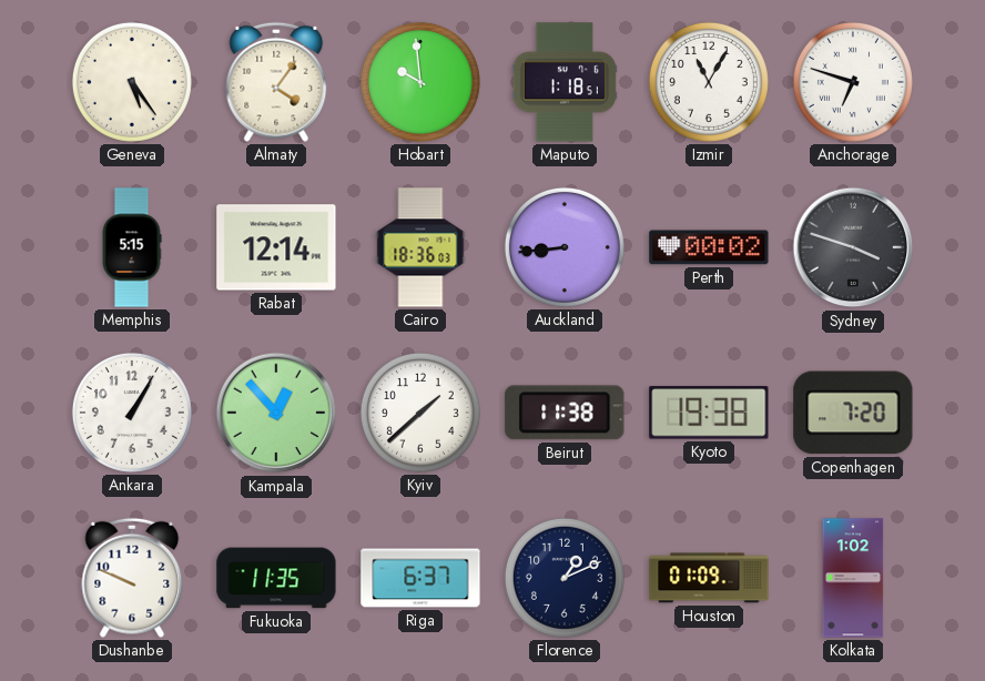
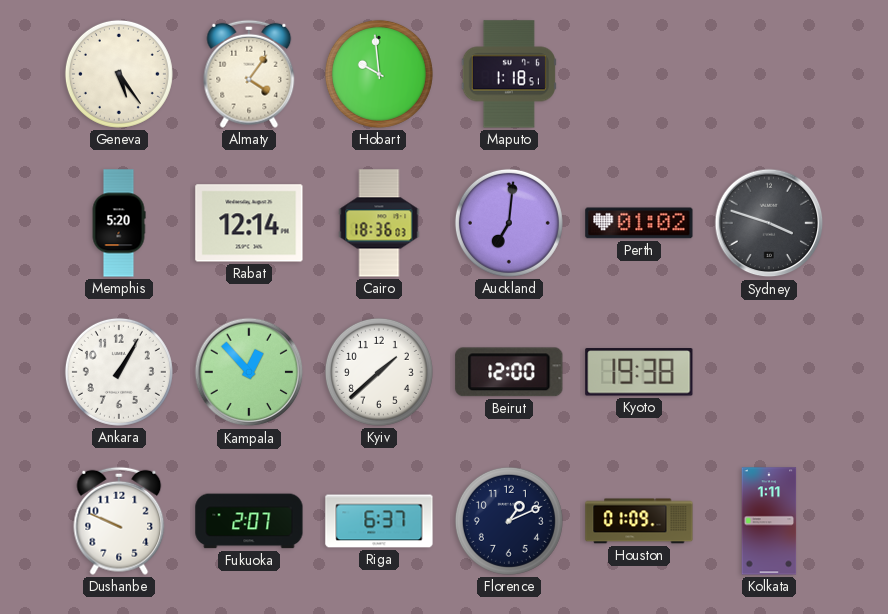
Izmir: 11:05 -> none (709, 82)
Anchorage: 6:48 -> none (853, 82)
Memphis: 5:15 -> 5:20 (119, 223)
Auckland: 8:44 -> 7:01 (509, 223)
Perth: 00:02 -> 01:02 (639, 223)
Beirut: 11:38 -> 12:00 (509, 372)
Copenhagen: 7:20 -> none (853, 413)
Fukuoka: 11:35 -> 2:07 (249, 521)
Kolkata: 1:02 -> 1:11 (769, 521)
